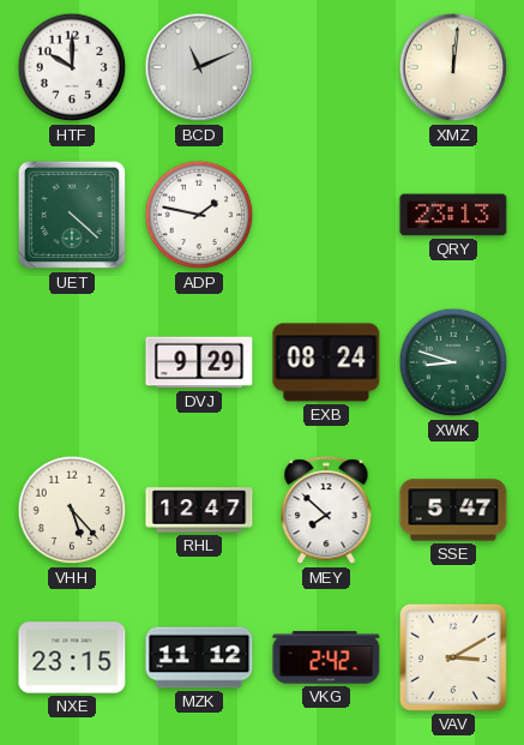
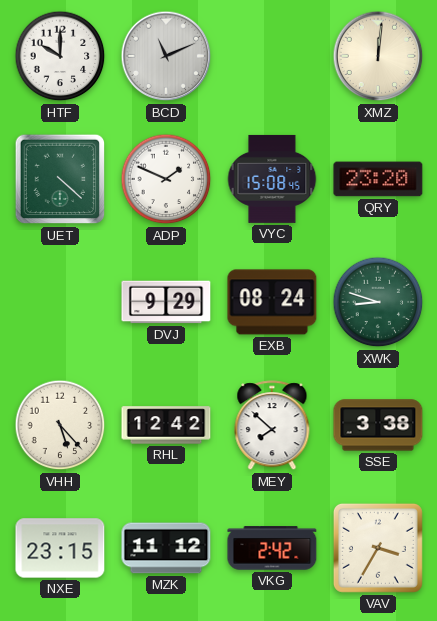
ADP: 1:47 -> 1:49 (166, 179)
VYC: none -> 15:08 (272, 179)
QRY: 23:13 -> 23:20 (378, 179)
RHL: 12:47 -> 12:42 (166, 425)
SSE: 5:47 -> 3:38 (378, 425)
VAV: 3:10 -> 3:35 (378, 548)
